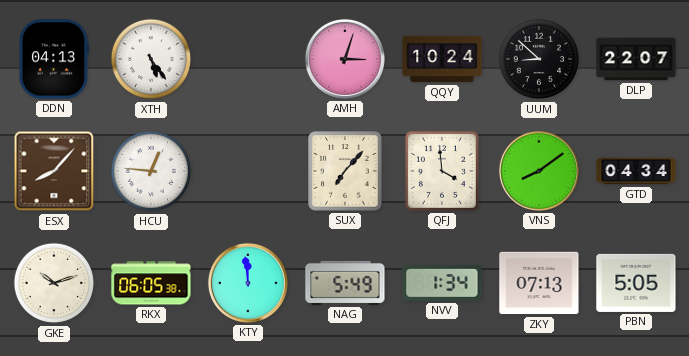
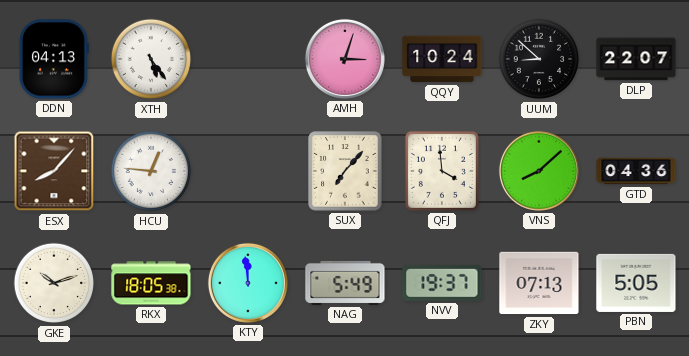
VNS: 8:09 -> 8:08 (539, 171)
GTD: 04:34 -> 04:36 (636, 171)
RKX: 06:05 -> 18:05 (151, 283)
NVV: 1:34 -> 19:37 (442, 283)
